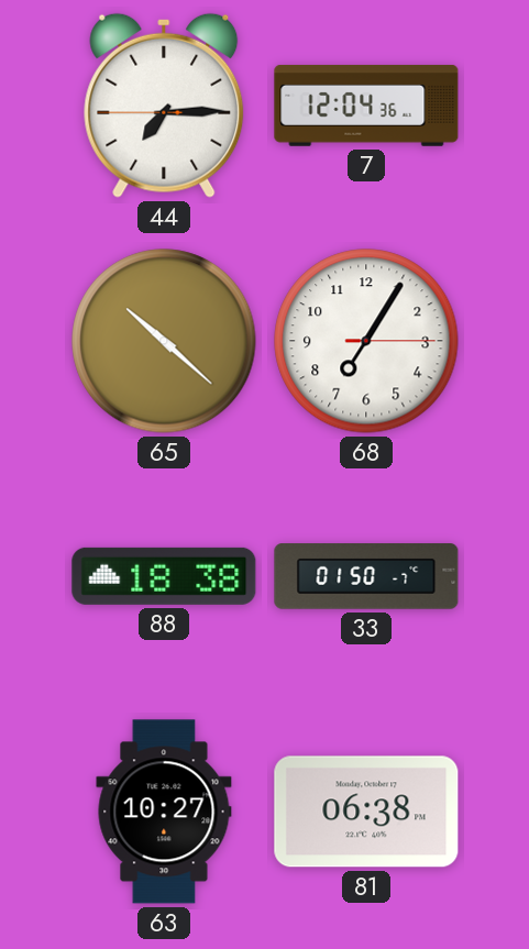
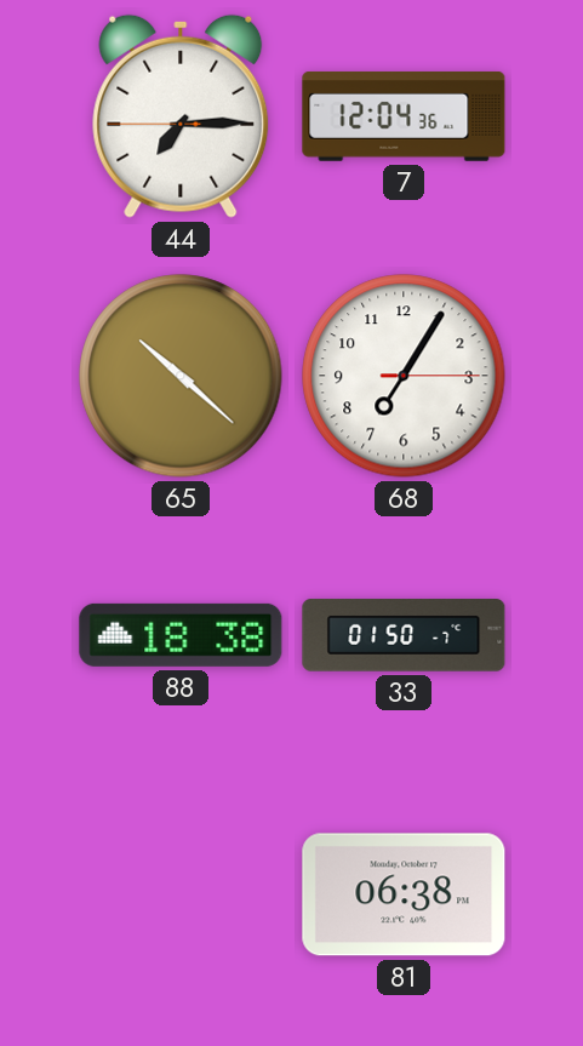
63: 10:27 -> none (164, 812)
